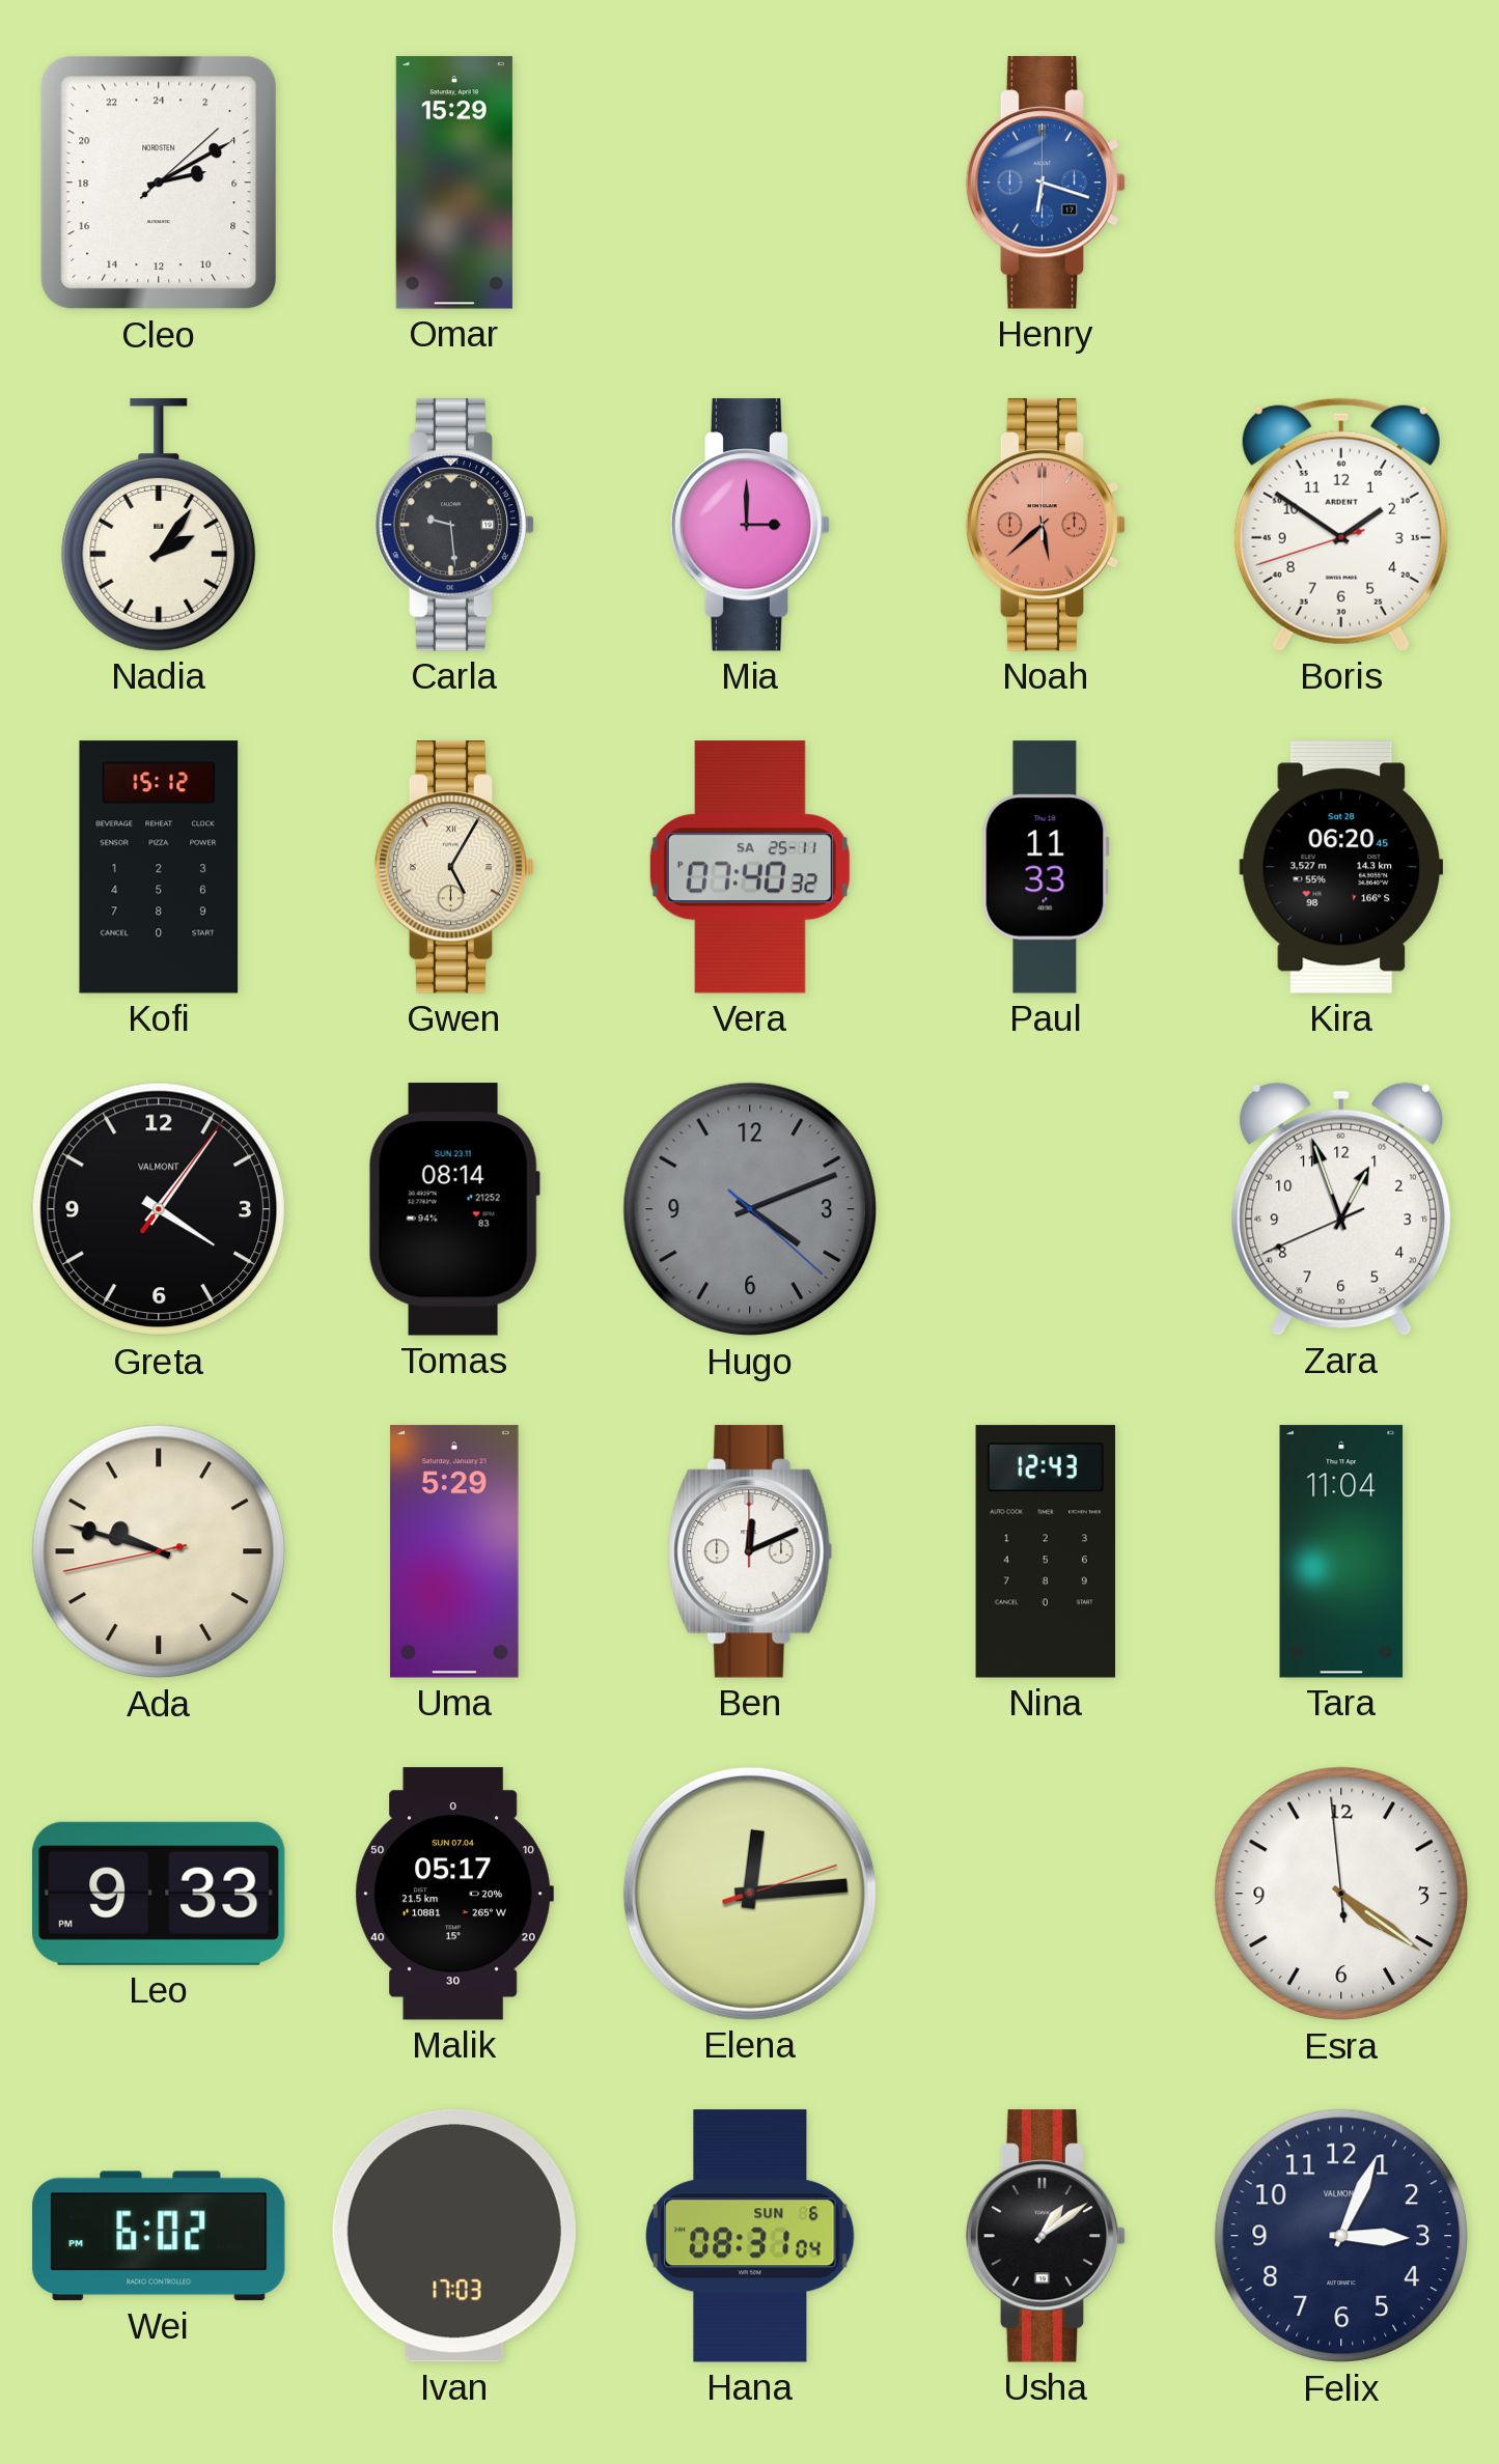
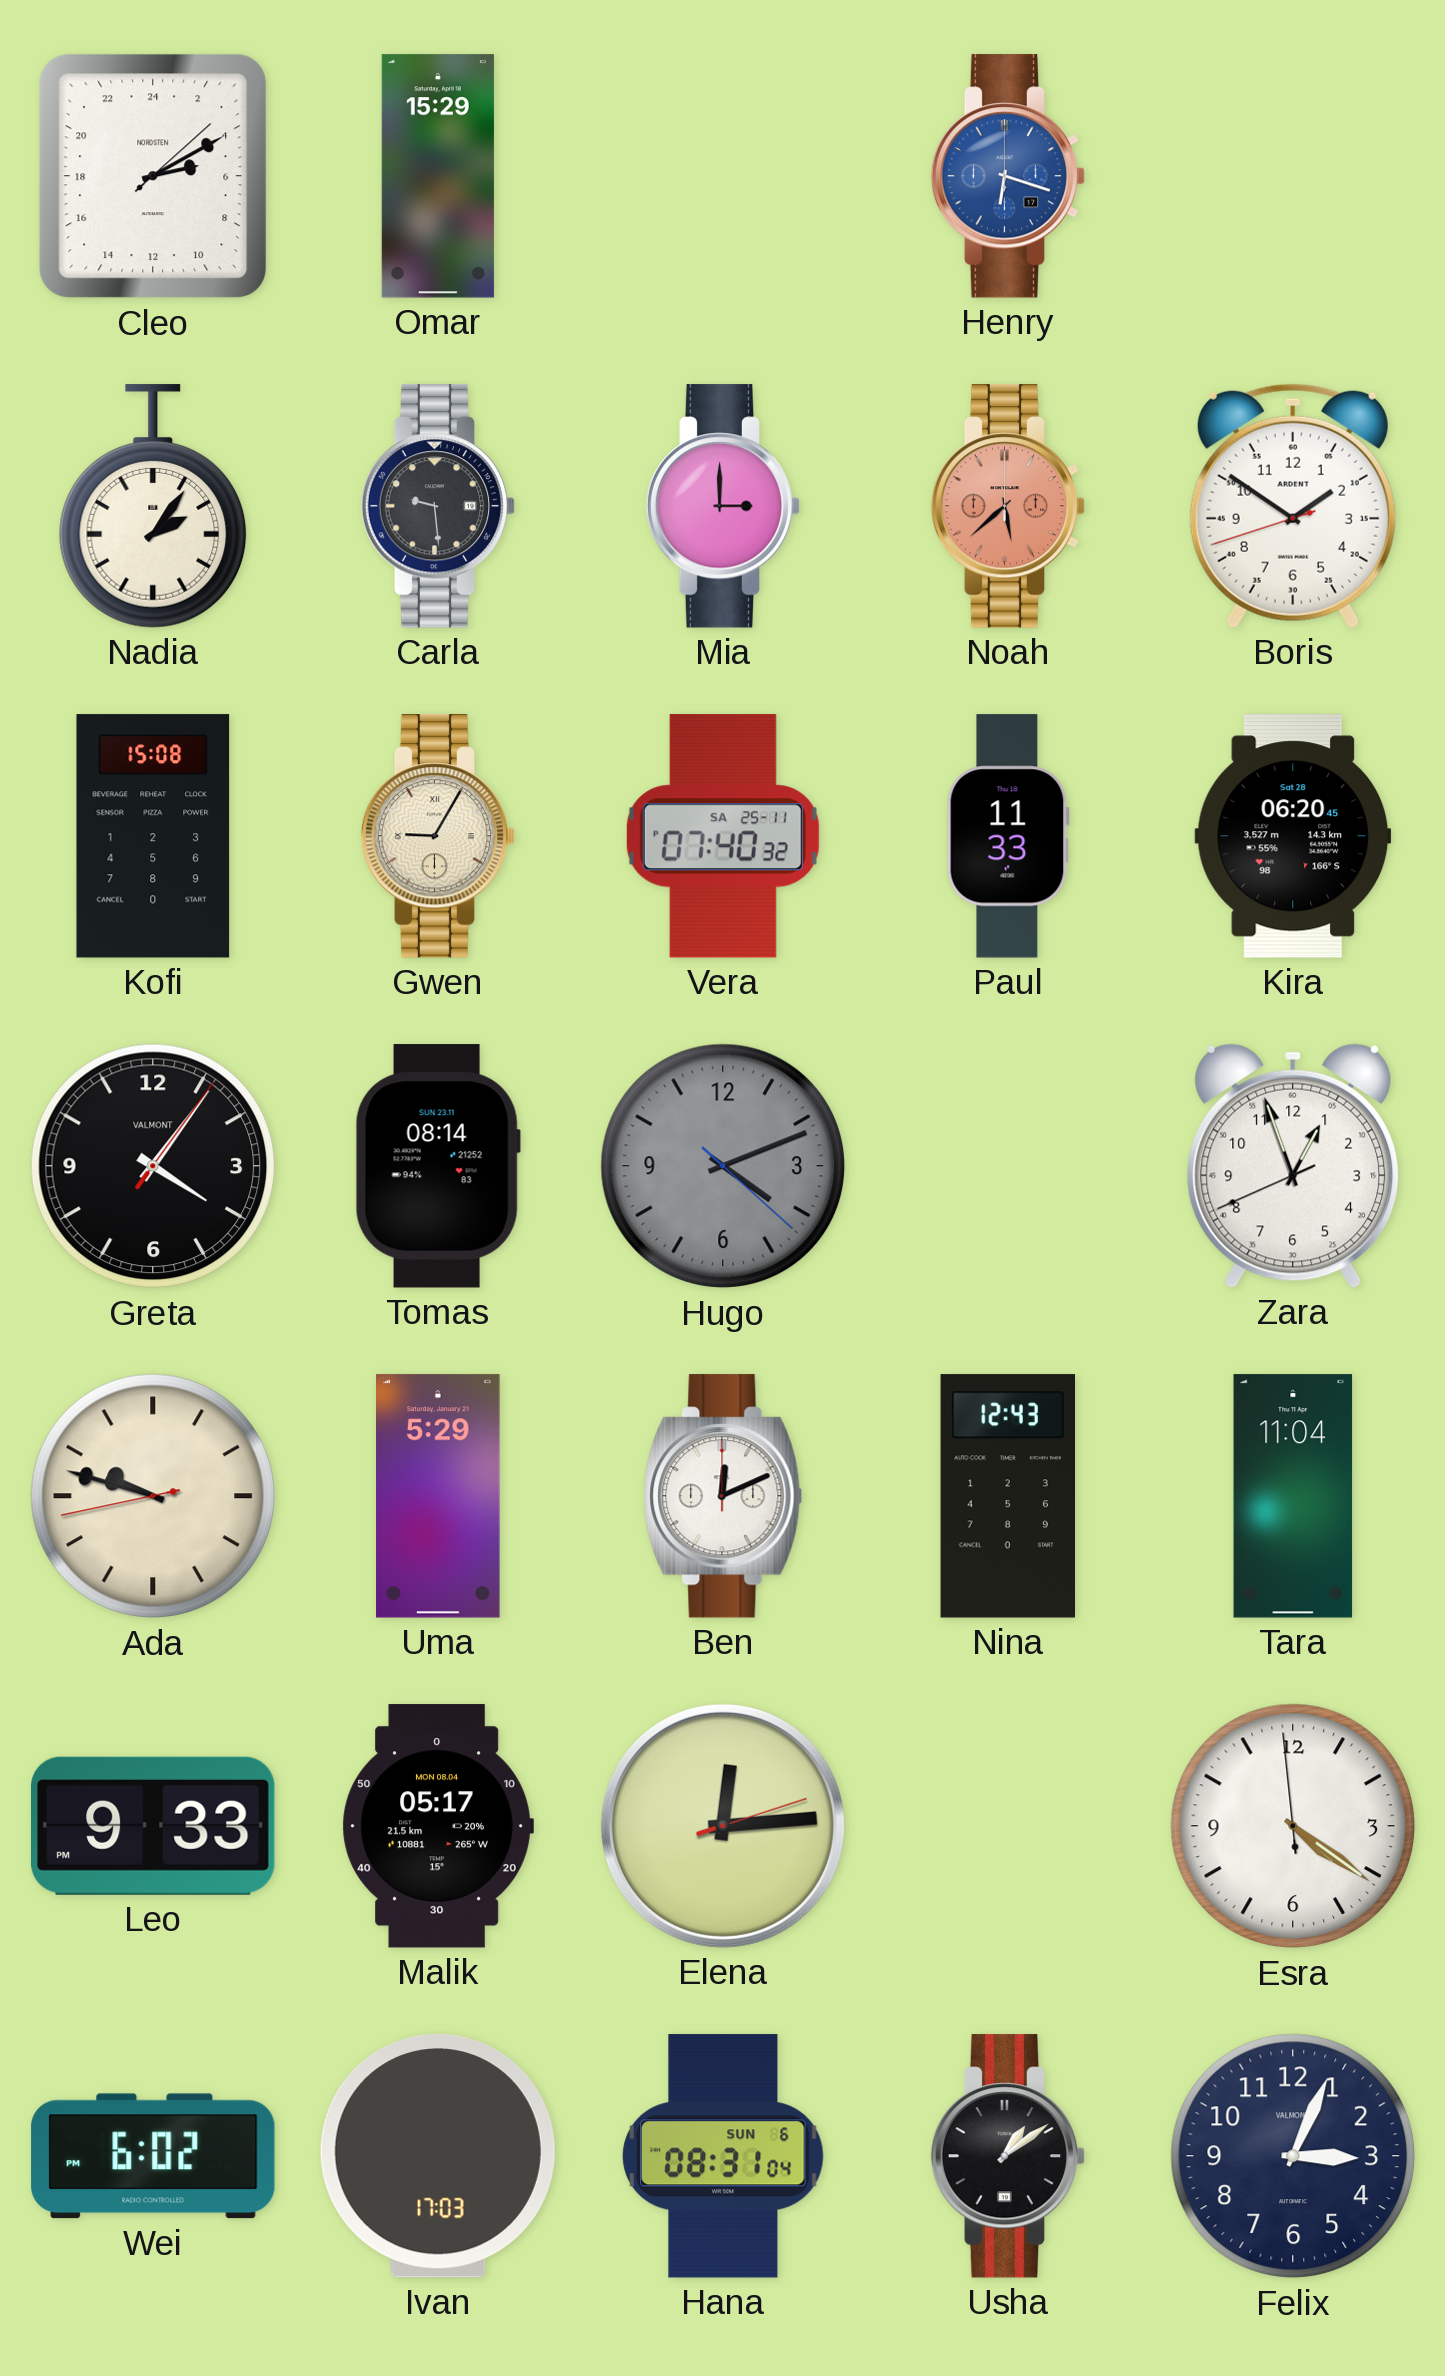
Kofi: 15:12 -> 15:08 (153, 836)
Gwen: 5:05 -> 9:05 (438, 836)
Malik date: SUN 07.04 -> MON 08.04 (438, 1826)
